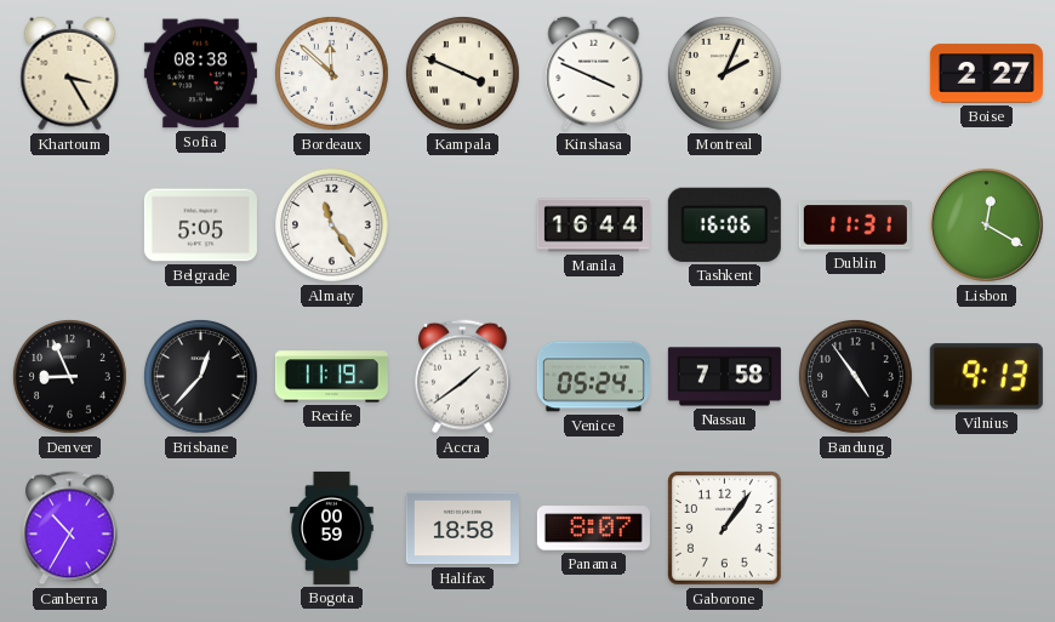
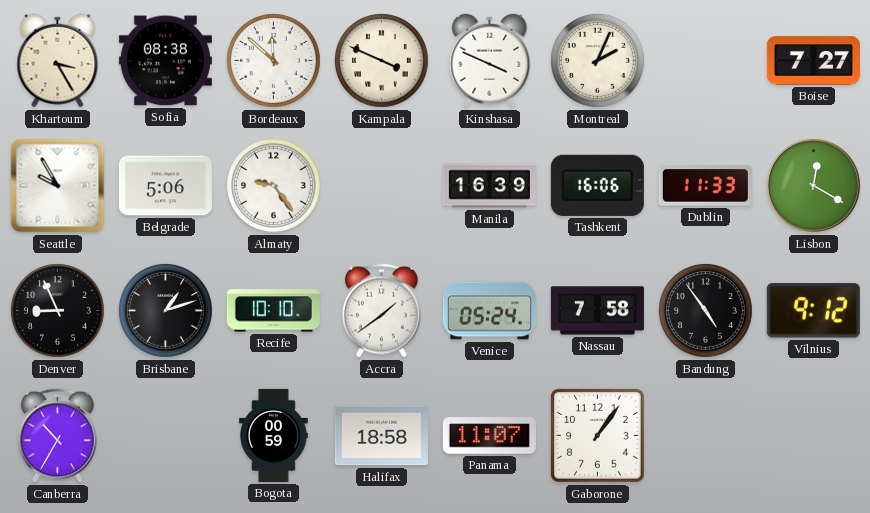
Boise: 2:27 -> 7:27 (813, 61)
Seattle: none -> 9:55 (58, 186)
Belgrade: 5:05 -> 5:06 (165, 186)
Almaty: 11:24 -> 9:24 (274, 186)
Manila: 16:44 -> 16:39 (489, 186)
Dublin: 11:31 -> 11:33 (705, 186)
Brisbane: 12:37 -> 1:12 (166, 311)
Recife: 11:19 -> 10:10 (273, 311)
Vilnius: 9:13 -> 9:12 (813, 311)
Panama: 8:07 -> 11:07 (489, 436)
